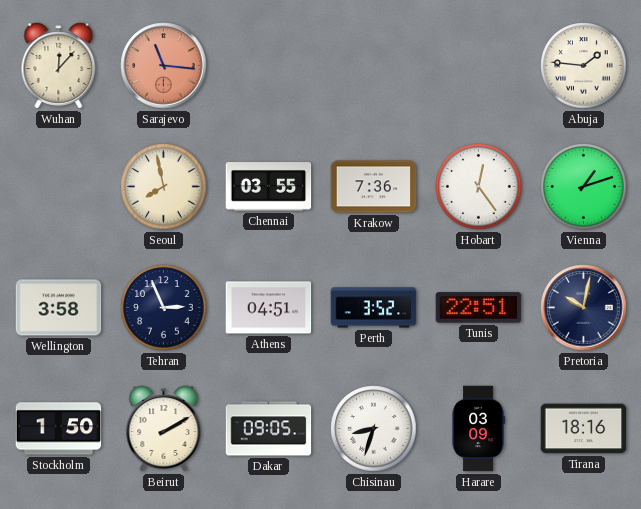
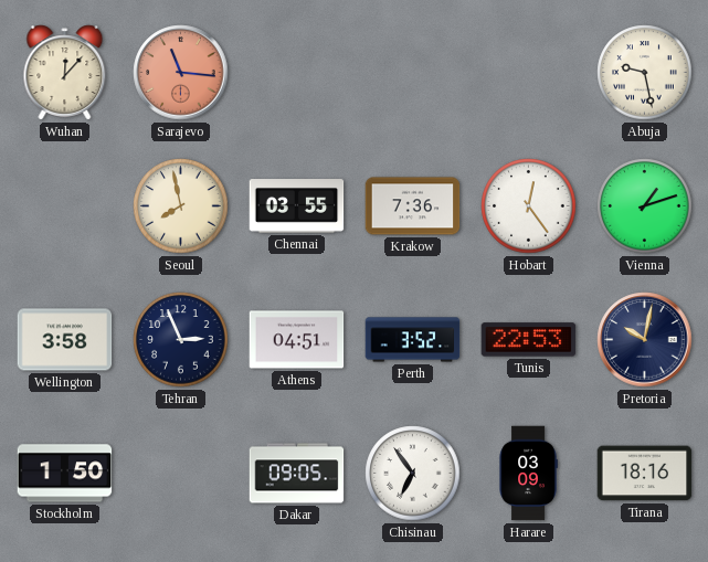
Abuja: 1:46 -> 9:28 (645, 73)
Tunis: 22:51 -> 22:53 (529, 340)
Beirut: 2:10 -> none (164, 429)
Chisinau: 8:33 -> 6:54 (413, 474)
